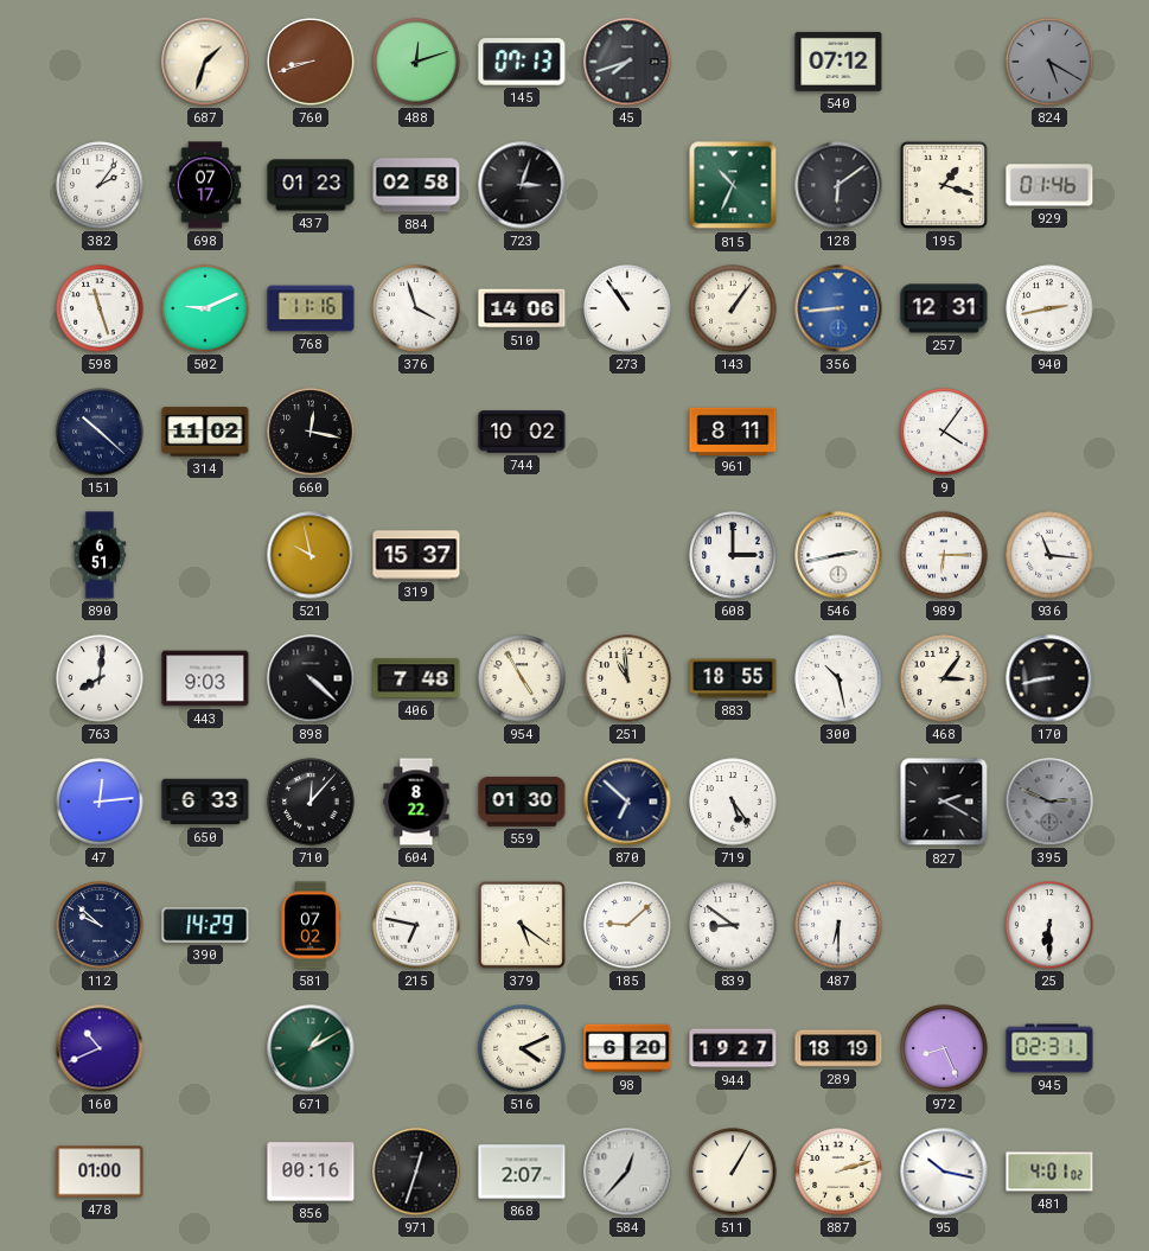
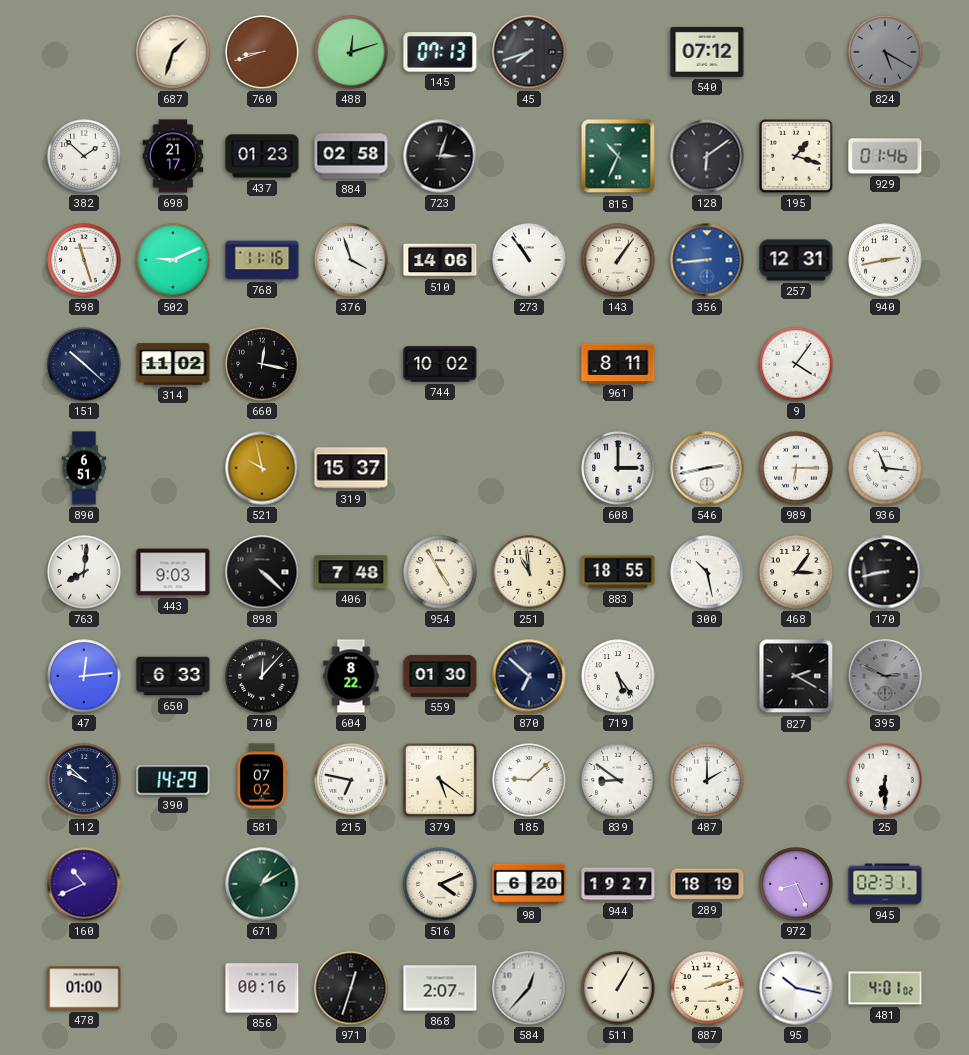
382: 2:06 -> 1:52 (84, 156)
698: 07:17 -> 21:17 (173, 156)
487: 6:30 -> 2:00 (707, 780)
